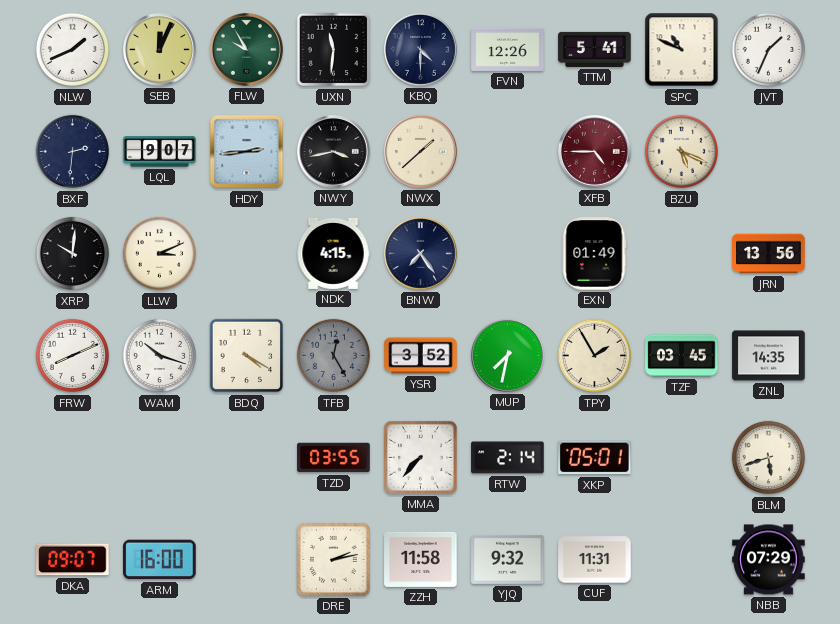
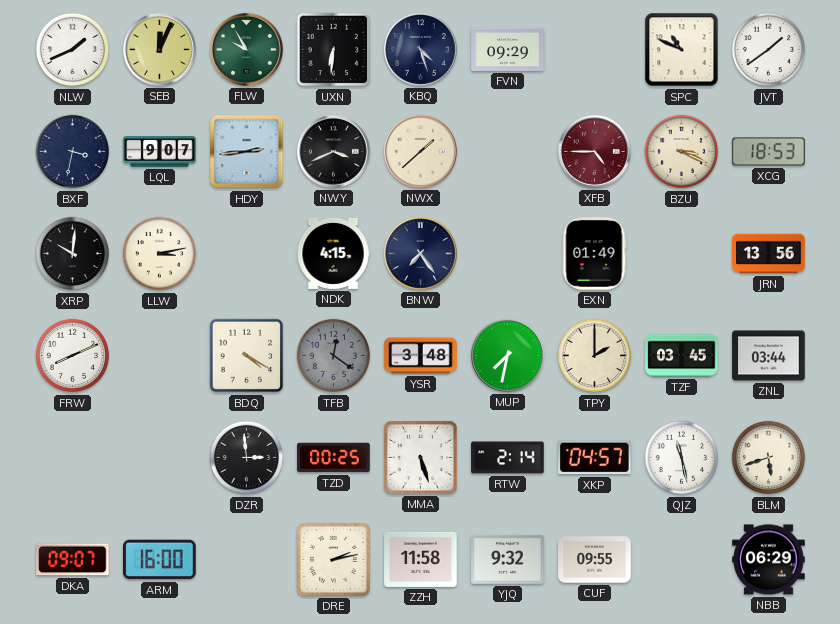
UXN: 11:31 -> 6:31 (334, 50)
KBQ: 4:30 -> 4:27 (421, 50)
FVN: 12:26 -> 09:29 (508, 49)
TTM: 5:41 -> none (595, 49)
JVT: 1:34 -> 1:39 (769, 50)
BXF: 2:31 -> 3:32 (73, 152)
NWY: 3:43 -> 3:41 (334, 152)
BZU: 5:19 -> 3:19 (682, 152)
XCG: none -> 18:53 (769, 152)
LLW: 3:11 -> 3:13 (160, 254)
WAM: 10:18 -> none (160, 356)
TFB: 12:25 -> 12:21 (334, 356)
YSR: 3:52 -> 3:48 (421, 356)
TPY: 1:55 -> 2:00 (595, 356)
ZNL: 14:35 -> 03:44 (769, 356)
DZR: none -> 2:59 (247, 458)
TZD: 03:55 -> 00:25 (334, 458)
MMA: 7:37 -> 5:27 (420, 457)
XKP: 05:01 -> 04:57 (595, 458)
QJZ: none -> 11:28 (682, 458)
CUF: 11:31 -> 09:55 (595, 560)
NBB: 07:29 -> 06:29 (769, 560)
